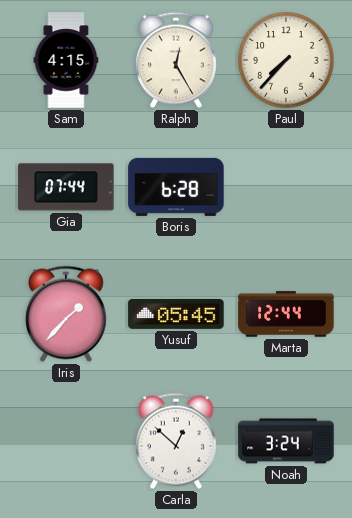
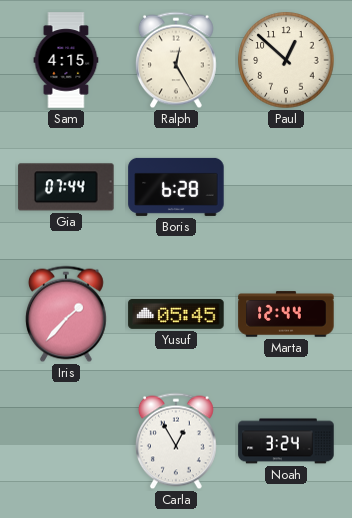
Paul: 7:37 -> 12:52 (286, 60)
Carla: 12:52 -> 12:55 (176, 441)
